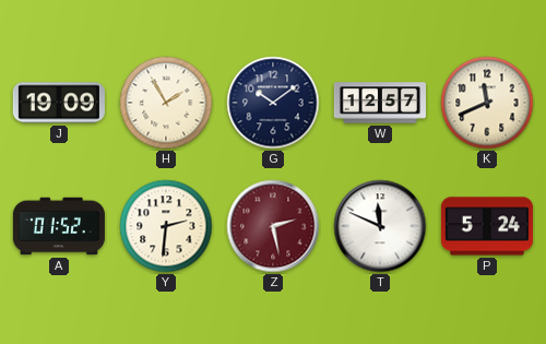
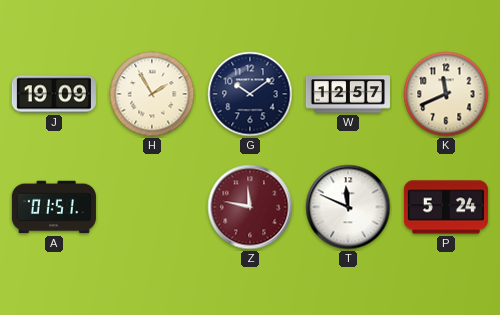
A: 01:52 -> 01:51 (54, 207)
Y: 2:31 -> none (166, 226)
Z: 2:28 -> 11:47 (250, 207)
